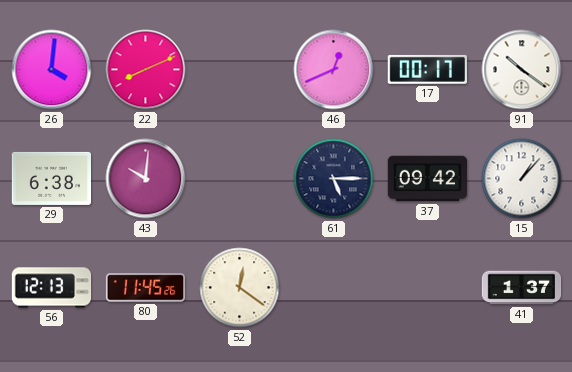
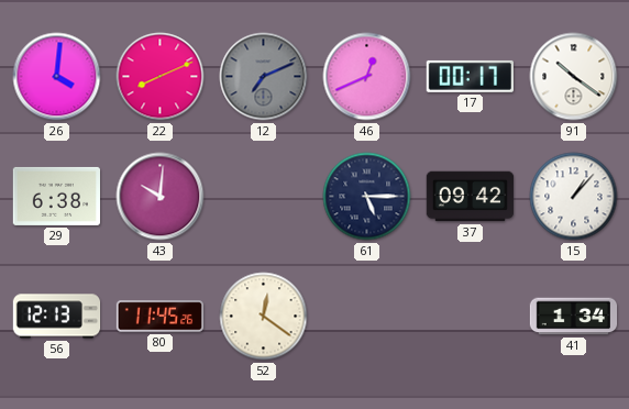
12: none -> 7:11 (264, 77)
41: 1:37 -> 1:34 (574, 317)
